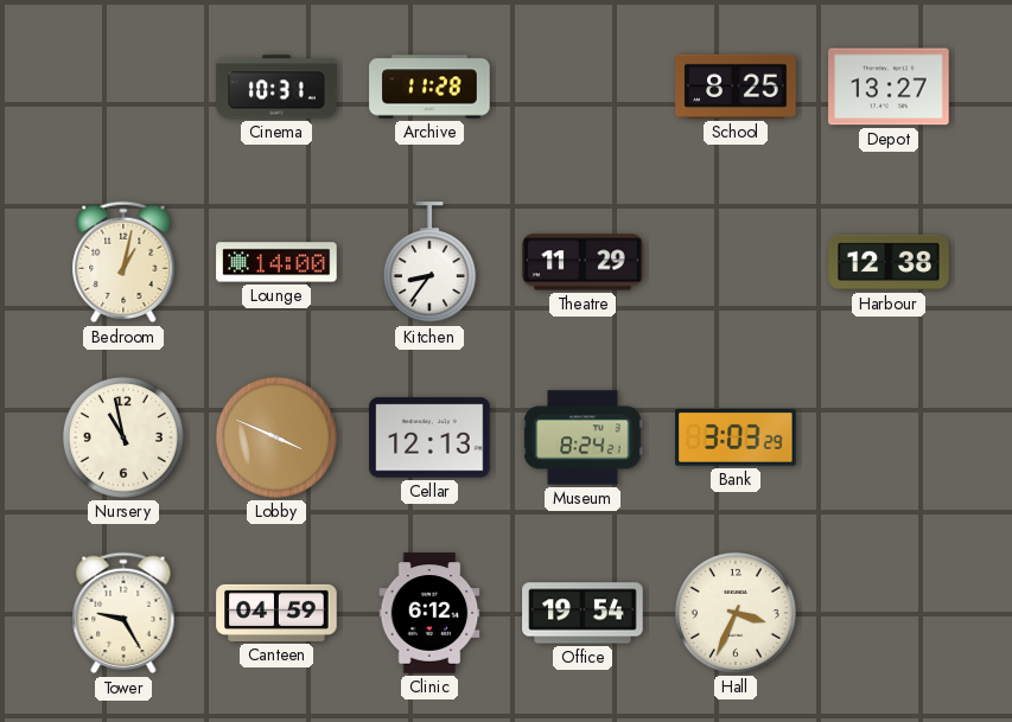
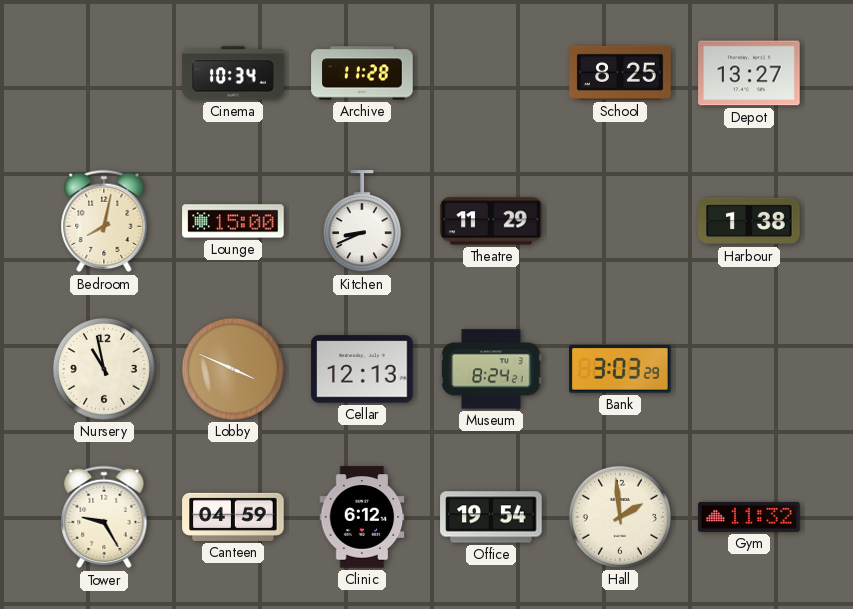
Cinema: 10:31 -> 10:34 (233, 73)
Bedroom: 1:02 -> 8:02 (104, 221)
Lounge: 14:00 -> 15:00 (233, 221)
Kitchen: 8:36 -> 8:41 (362, 222)
Harbour: 12:38 -> 1:38 (749, 221)
Hall: 3:34 -> 1:59 (620, 517)
Gym: none -> 11:32 (749, 517)
